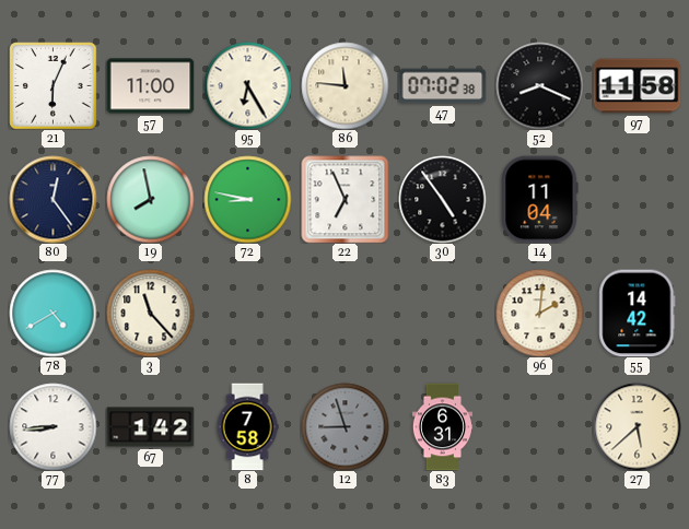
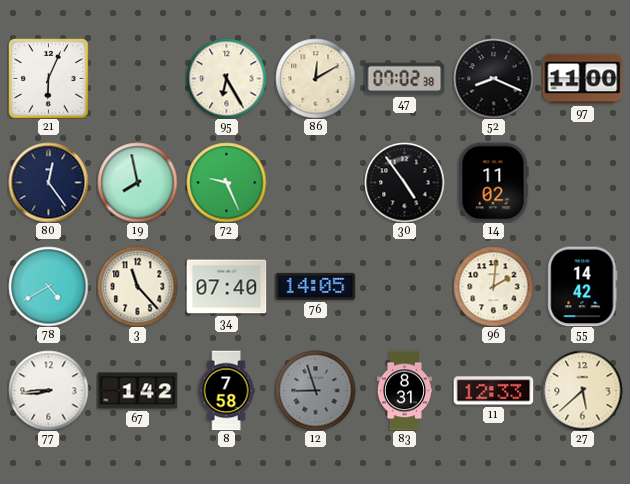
57: 11:00 -> none (150, 86)
86: 11:46 -> 12:10 (315, 78)
97: 11:58 -> 11:00 (582, 79)
72: 8:47 -> 9:26 (226, 182)
22: 6:56 -> none (344, 199)
14: 11:04 -> 11:02 (494, 182)
34: none -> 07:40 (226, 287)
76: none -> 14:05 (315, 286)
83: 6:31 -> 8:31 (404, 390)
11: none -> 12:33 (493, 391)
